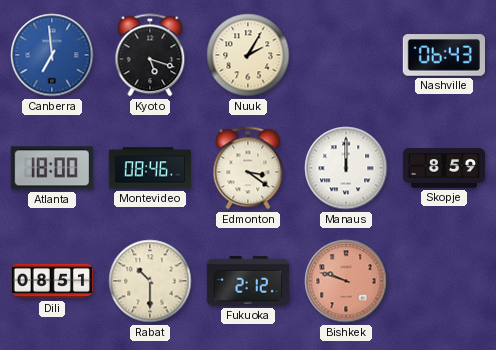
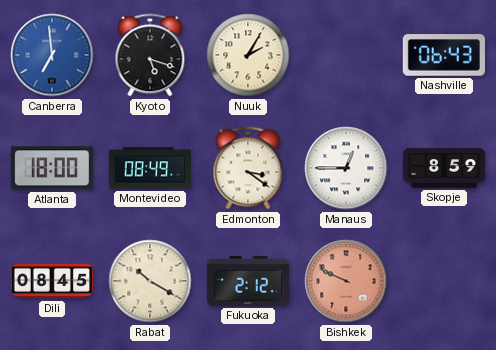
Montevideo: 08:46 -> 08:49 (150, 168)
Manaus: 12:00 -> 12:45 (346, 168)
Dili: 08:51 -> 08:45 (51, 281)
Rabat: 10:30 -> 10:20 (150, 281)
Bishkek: 9:48 -> 9:49 (346, 281)
